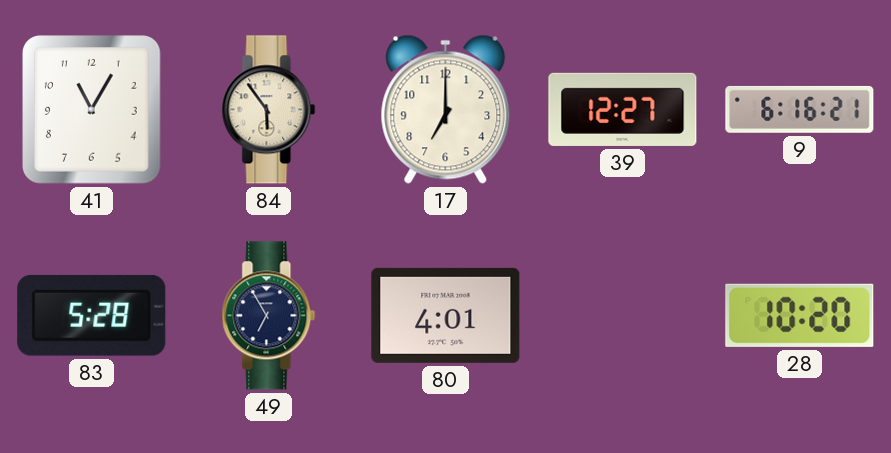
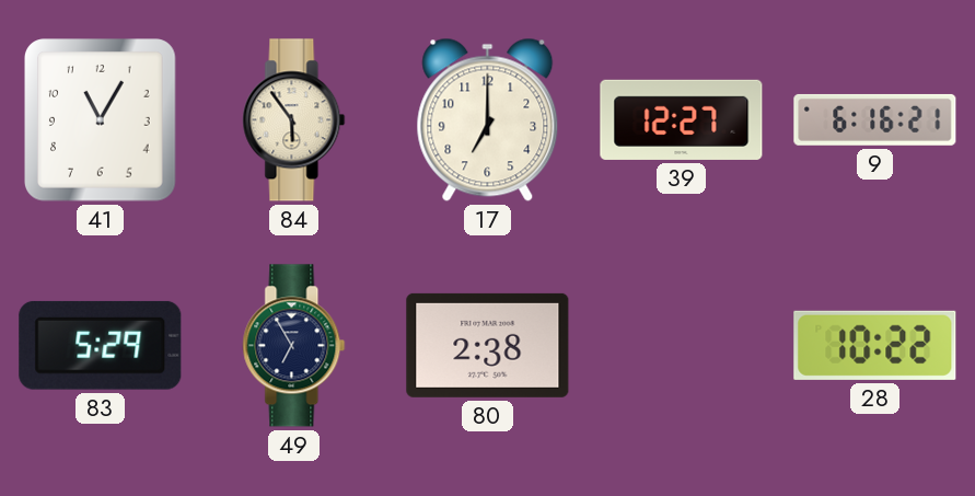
83: 5:28 -> 5:29 (101, 345)
80: 4:01 -> 2:38 (488, 345)
28: 10:20 -> 10:22 (875, 345)
